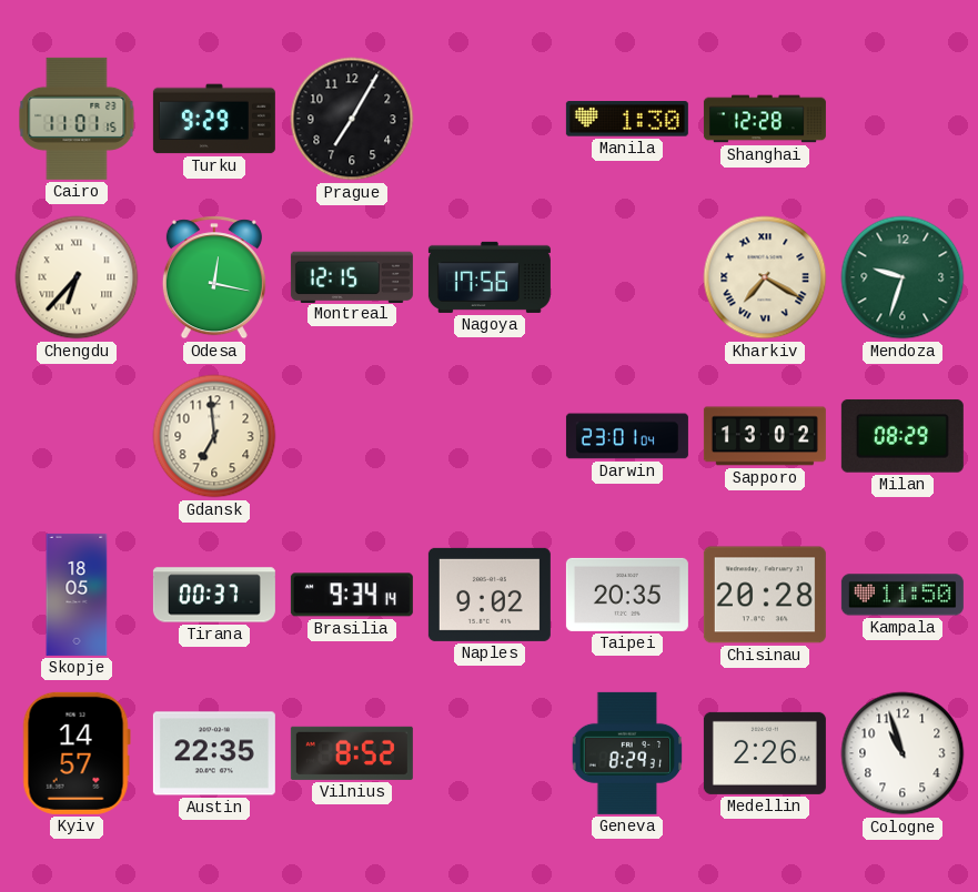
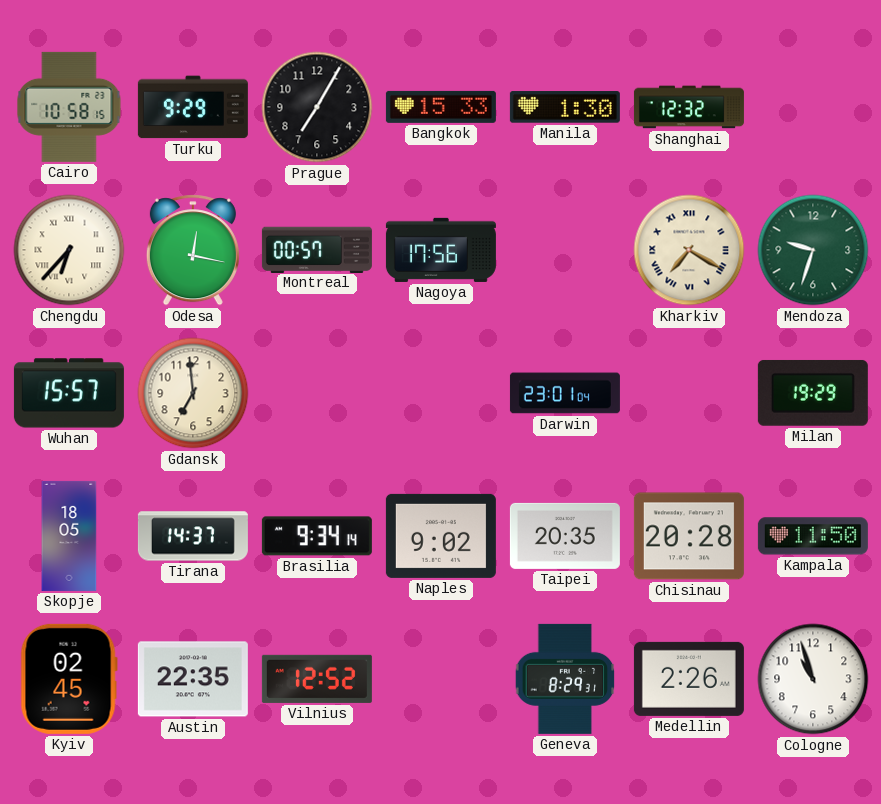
Cairo: 11:01 -> 10:58 (69, 107)
Bangkok: none -> 15:33 (441, 107)
Shanghai: 12:28 -> 12:32 (689, 107)
Montreal: 12:15 -> 00:57 (317, 249)
Wuhan: none -> 15:57 (69, 393)
Sapporo: 13:02 -> none (765, 436)
Milan: 08:29 -> 19:29 (813, 393)
Tirana: 00:37 -> 14:37 (193, 536)
Kyiv: 14:57 -> 02:45 (69, 679)
Vilnius: 8:52 -> 12:52 (317, 679)
